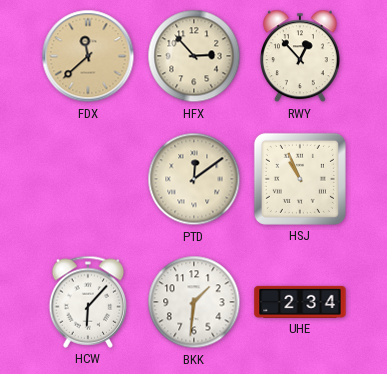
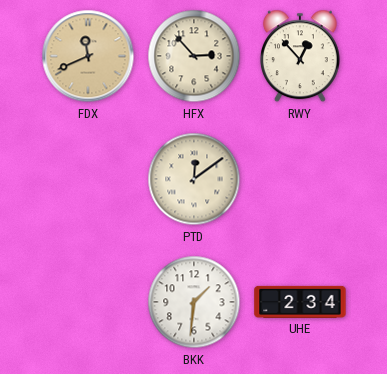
FDX: 11:38 -> 11:41 (88, 56)
HSJ: 10:56 -> none (300, 179)
HCW: 6:07 -> none (88, 302)
